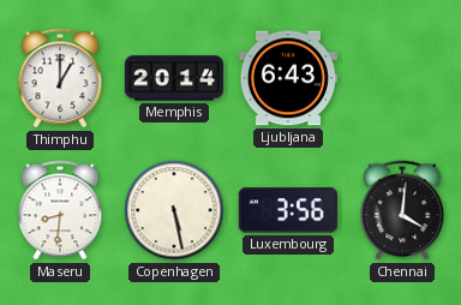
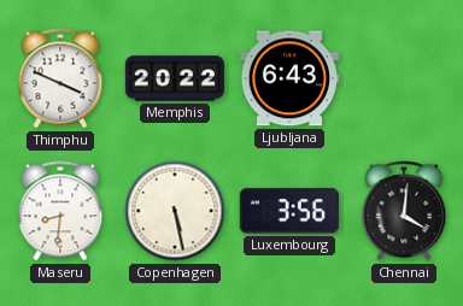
Thimphu: 1:00 -> 3:49 (60, 78)
Memphis: 20:14 -> 20:22 (175, 78)
